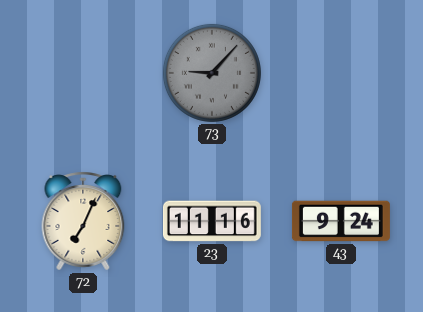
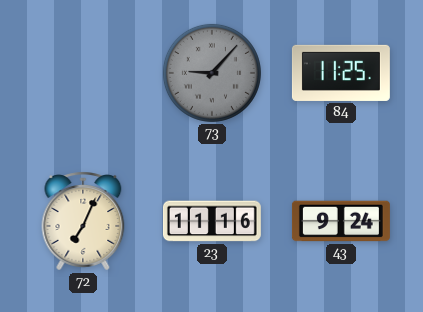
84: none -> 11:25 (341, 73)
